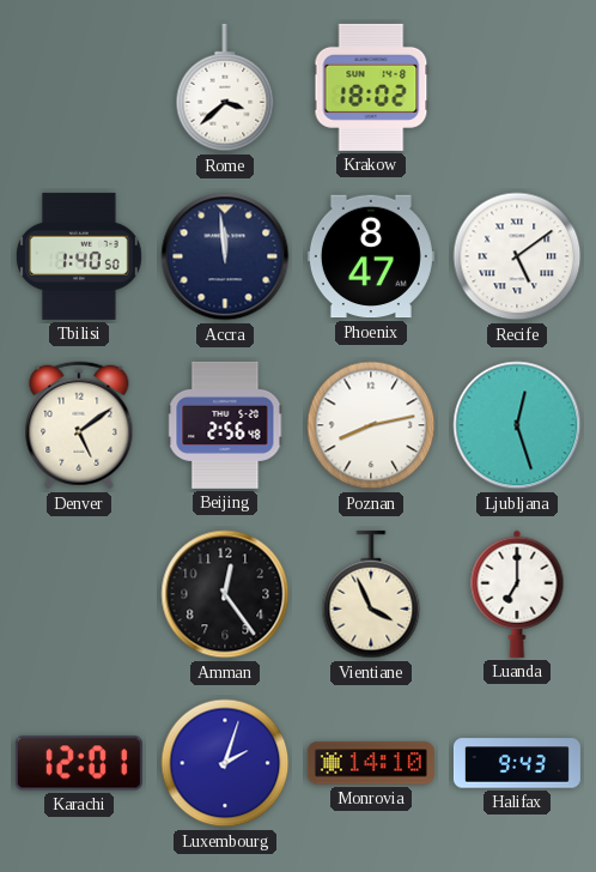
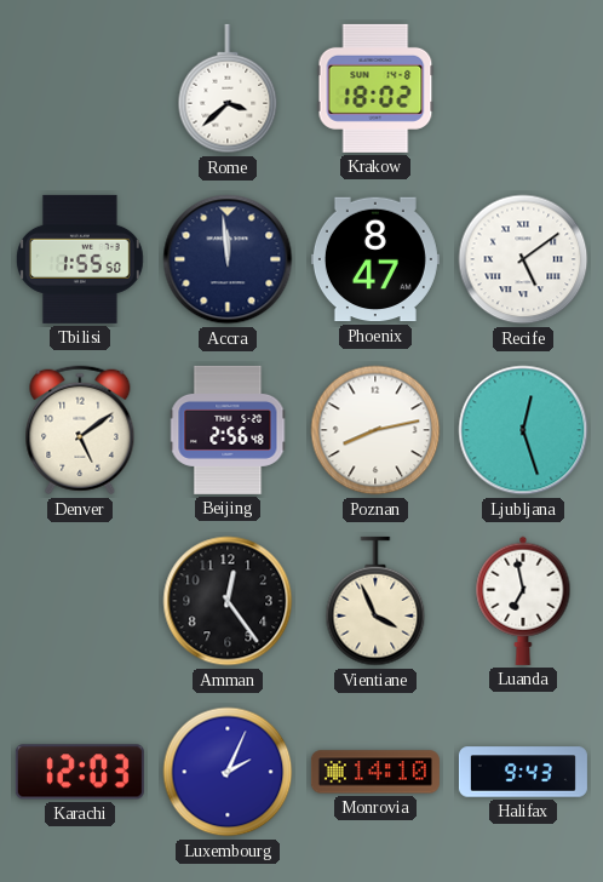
Tbilisi: 1:40 -> 1:55 (80, 259)
Luanda: 7:00 -> 6:58 (523, 601)
Karachi: 12:01 -> 12:03 (80, 772)
Luxembourg: 2:03 -> 2:04 (228, 772)
